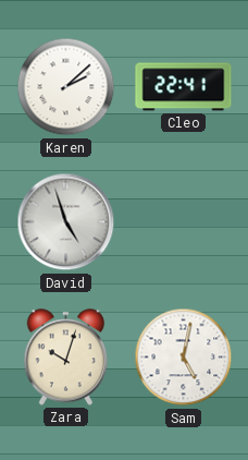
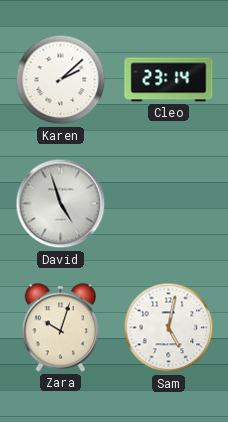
Cleo: 22:41 -> 23:14 (169, 80)
